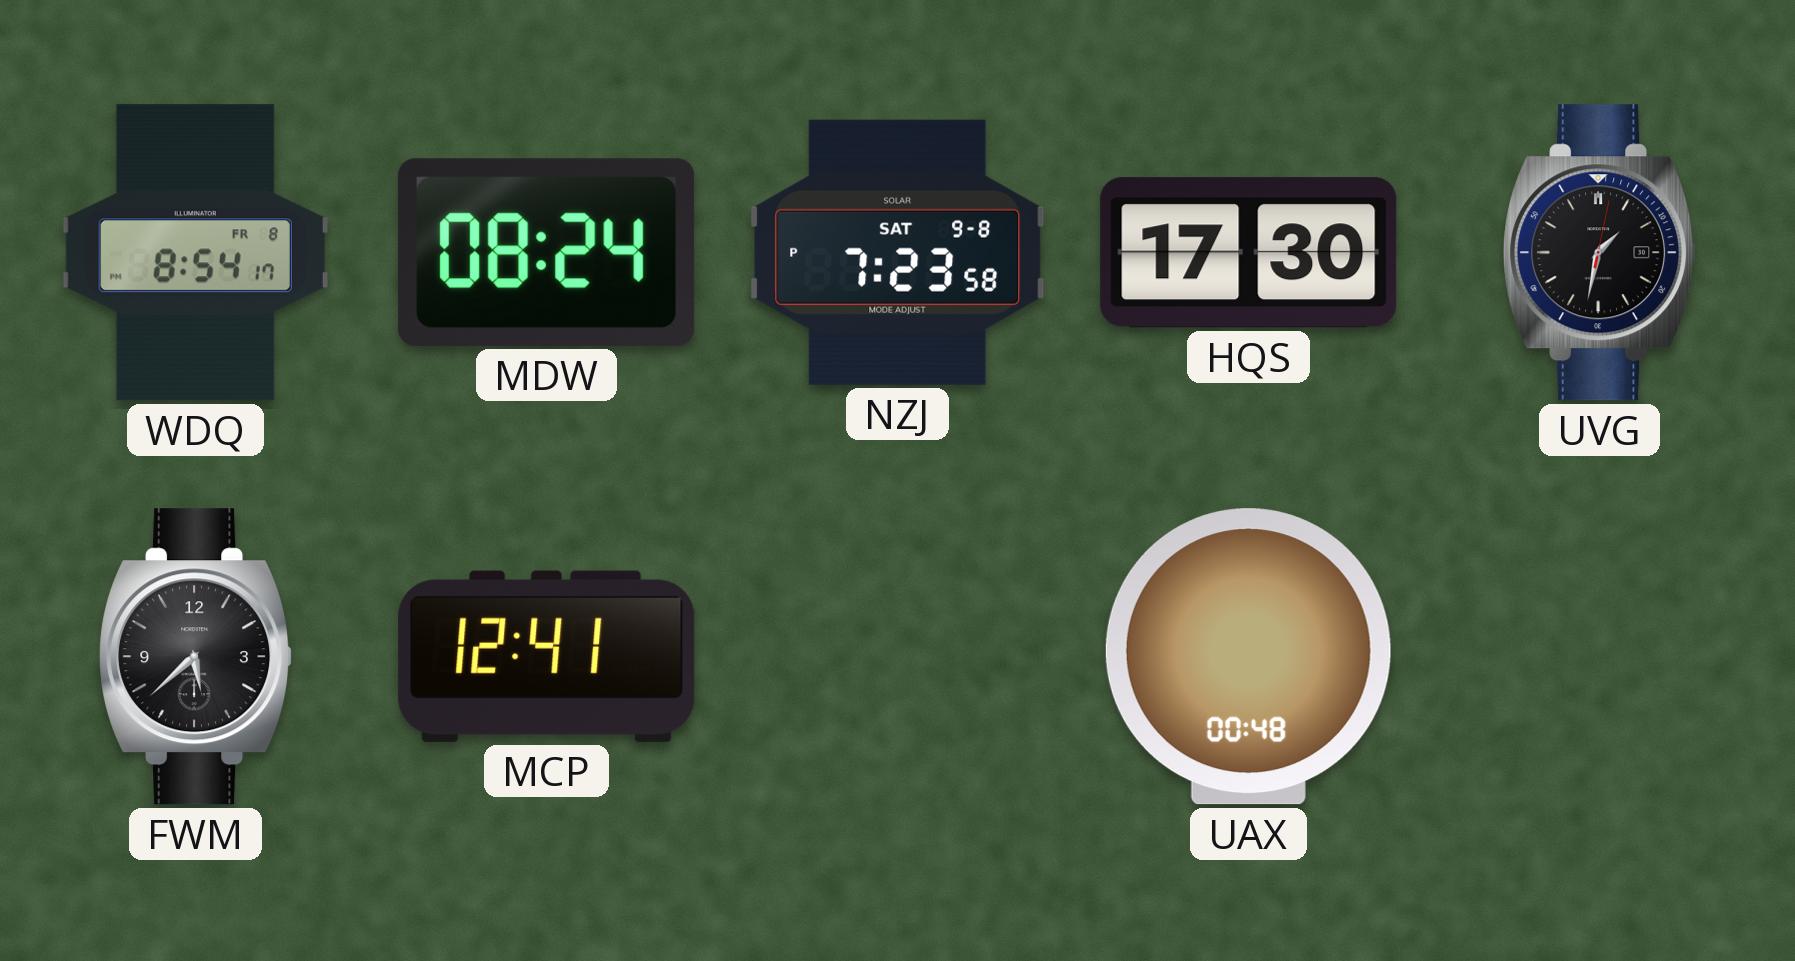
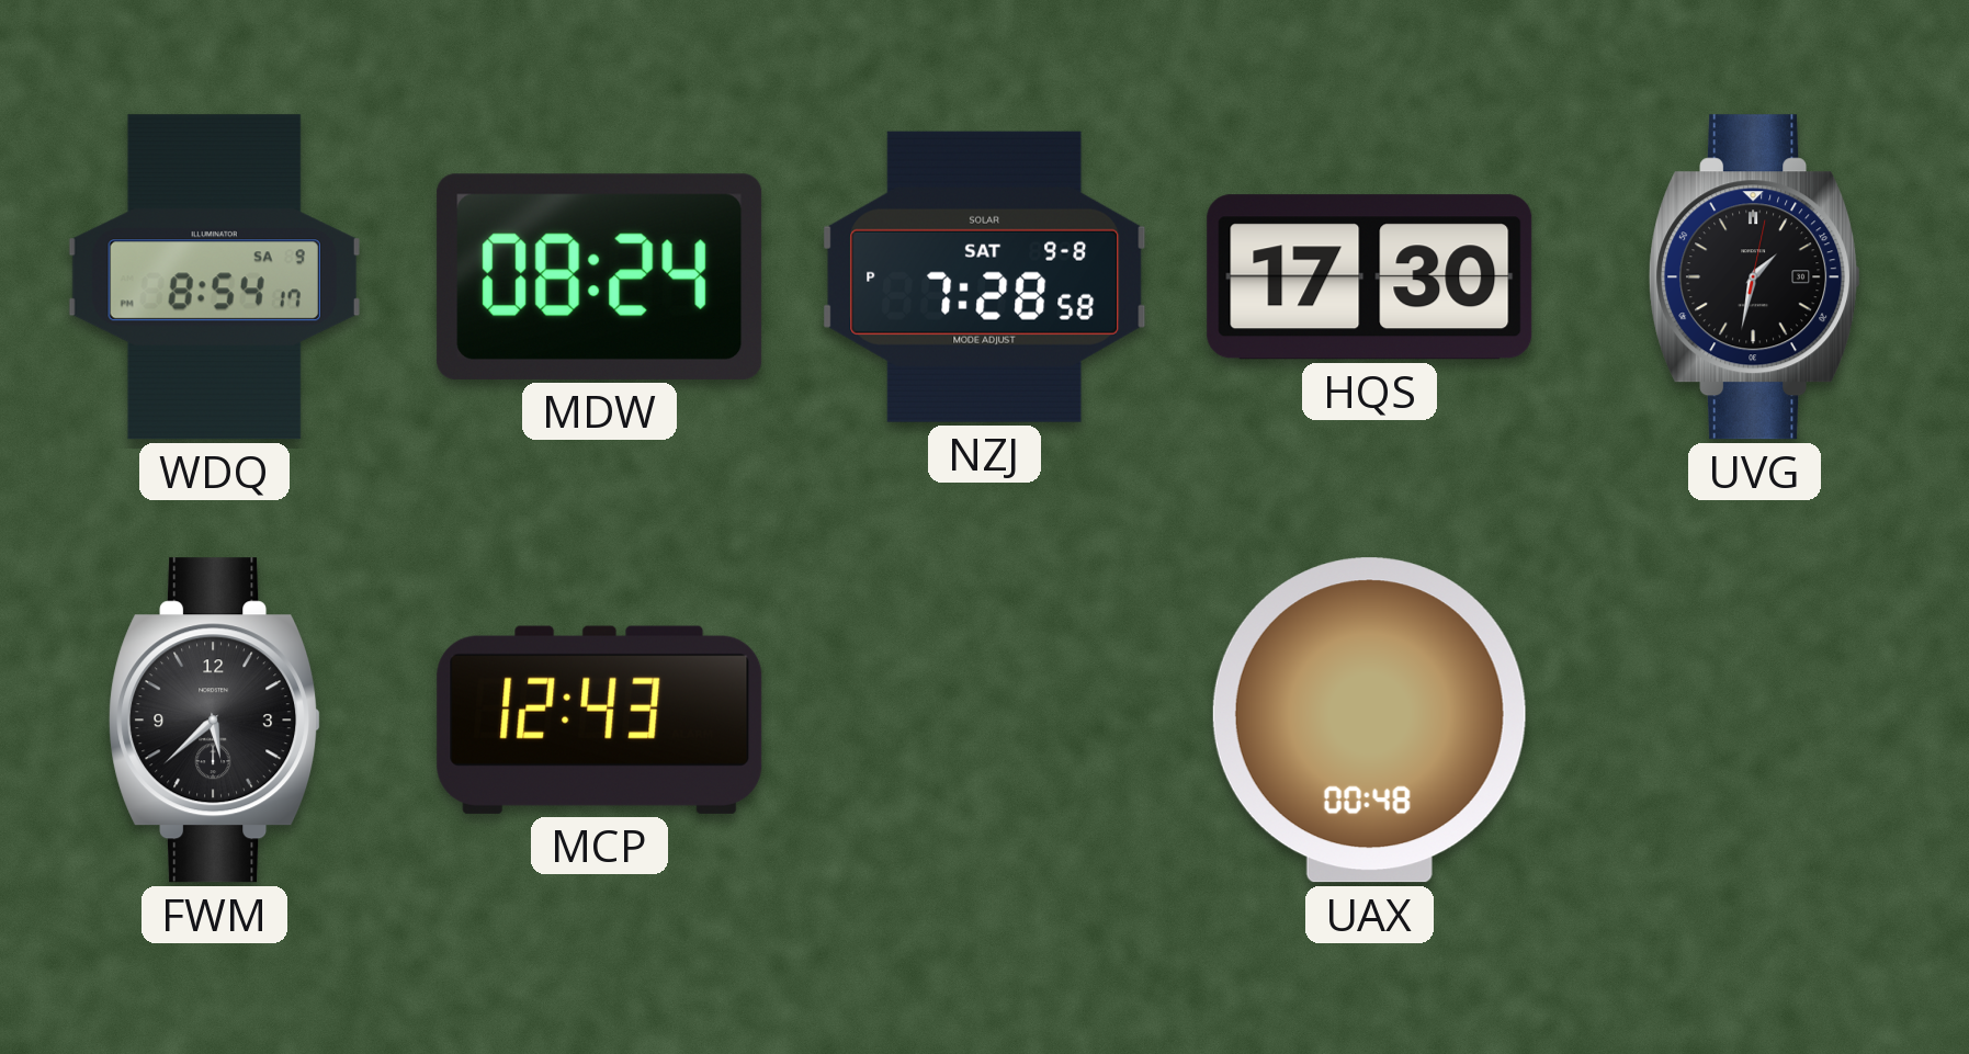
WDQ date: FR 8 -> SA 9 (214, 277)
NZJ: 7:23 -> 7:28 (985, 276)
MCP: 12:41 -> 12:43 (600, 719)
